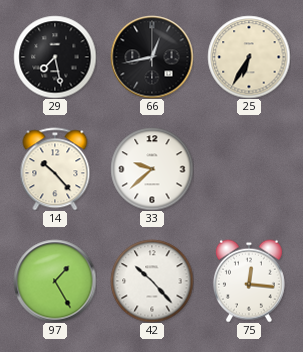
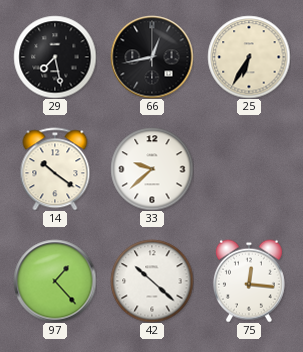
14: 10:23 -> 10:21 (55, 169)
97: 1:25 -> 1:23 (55, 281)
42: 10:23 -> 10:22 (152, 281)
